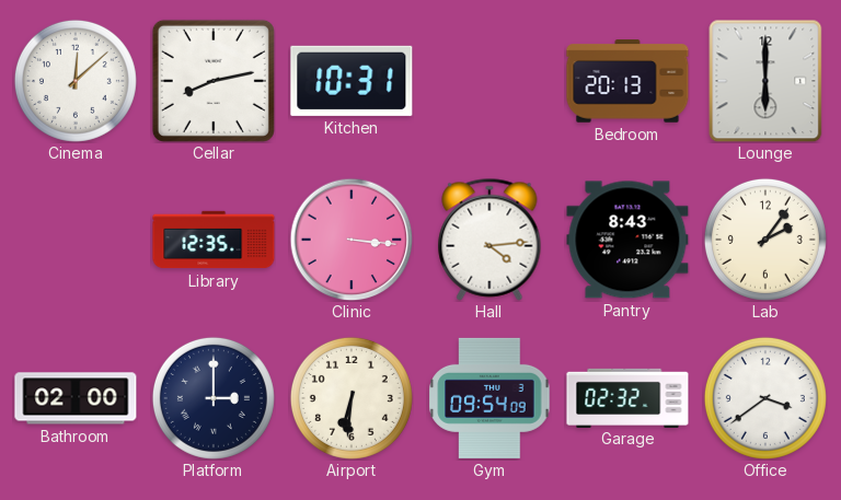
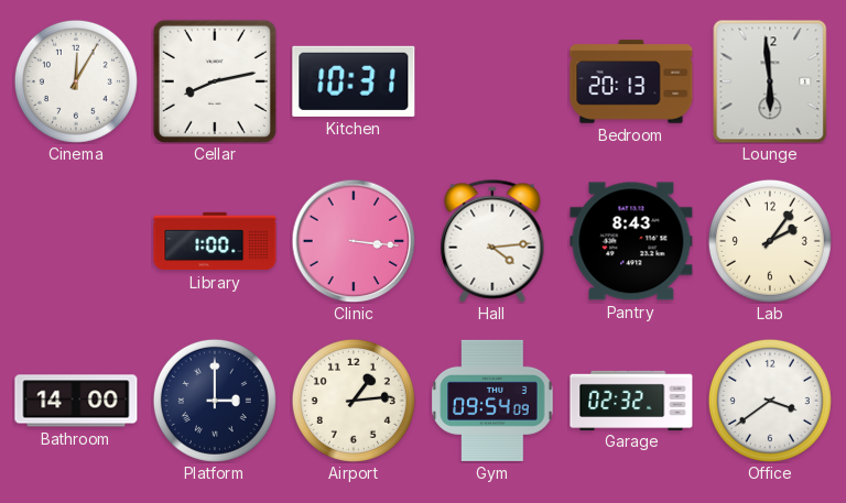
Cinema: 12:08 -> 12:05 (76, 81)
Lounge: 6:00 -> 5:59 (770, 81)
Library: 12:35 -> 1:00 (215, 241)
Bathroom: 02:00 -> 14:00 (76, 401)
Airport: 6:31 -> 1:14 (354, 401)
